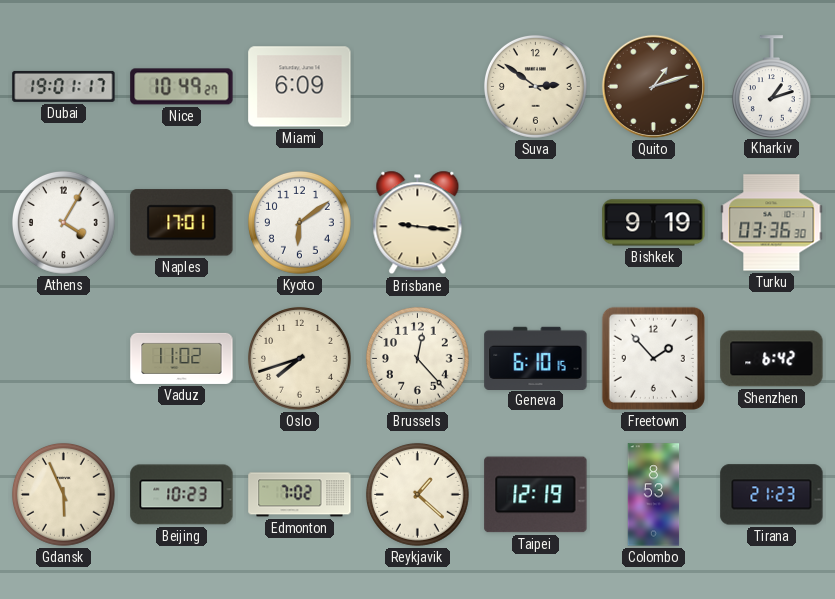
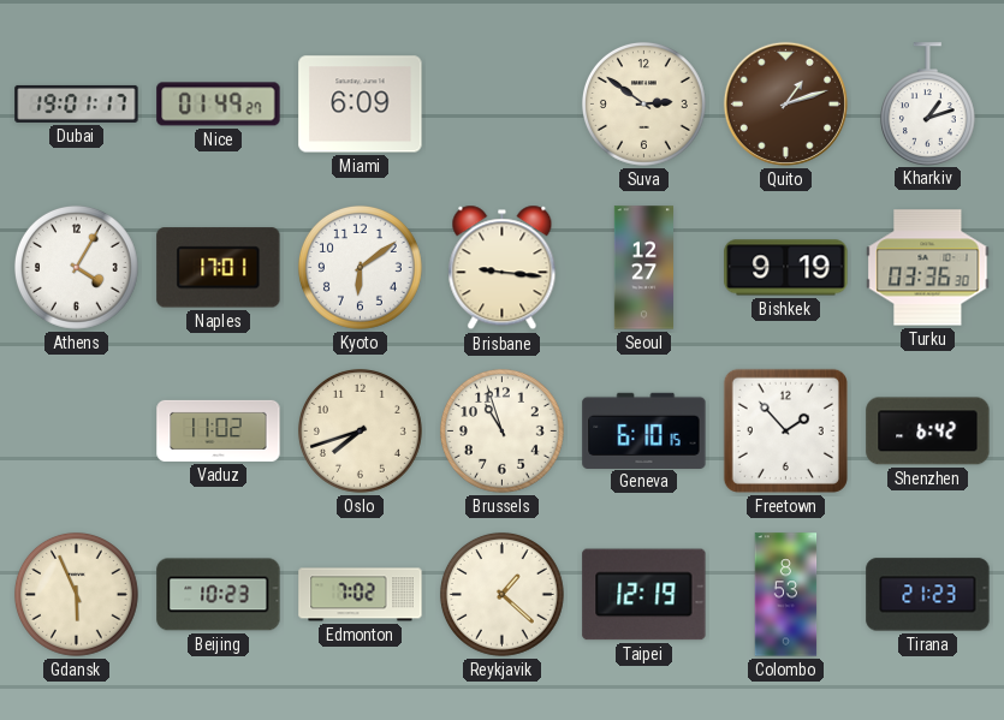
Nice: 10:49 -> 01:49 (219, 105)
Seoul: none -> 12:27 (643, 268)
Brussels: 12:23 -> 10:57 (503, 432)
